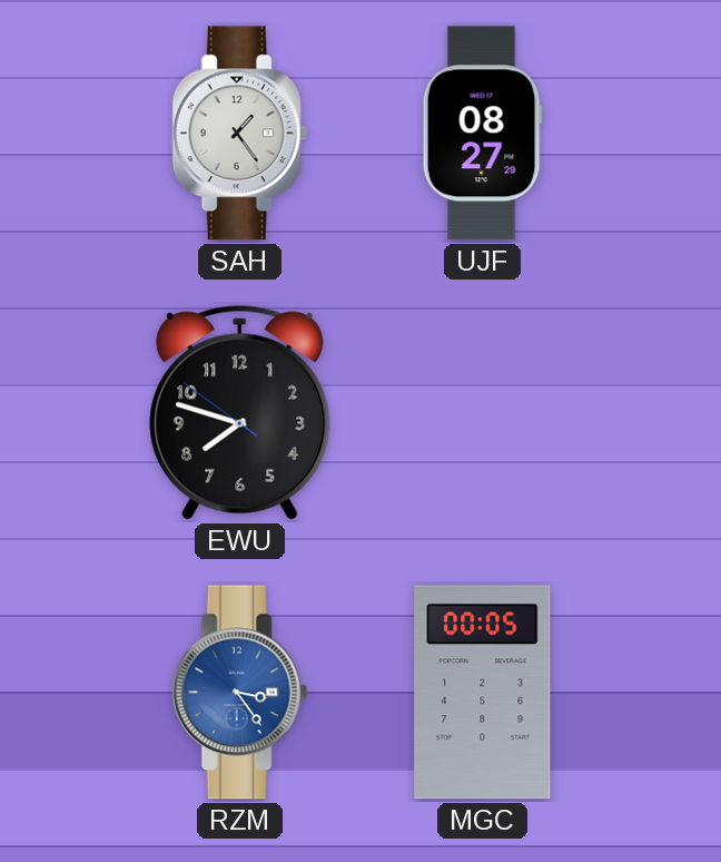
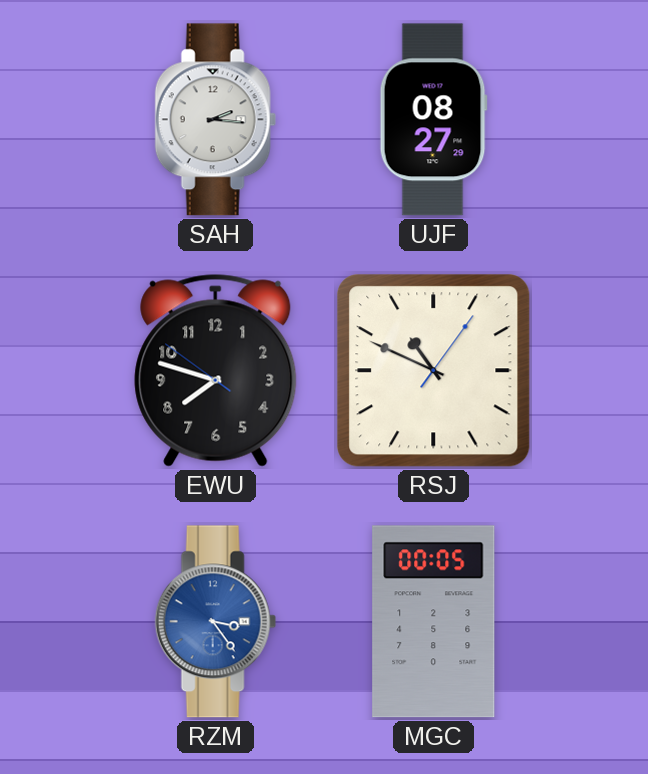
SAH: 1:24 -> 2:16 (215, 120)
RSJ: none -> 10:49 (434, 371)
